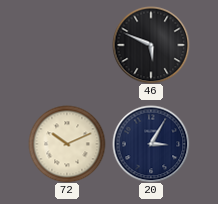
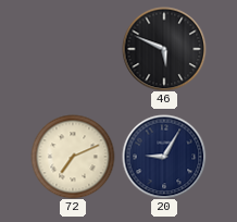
72: 10:11 -> 7:11 (73, 157)
20: 3:05 -> 9:05 (164, 157)
